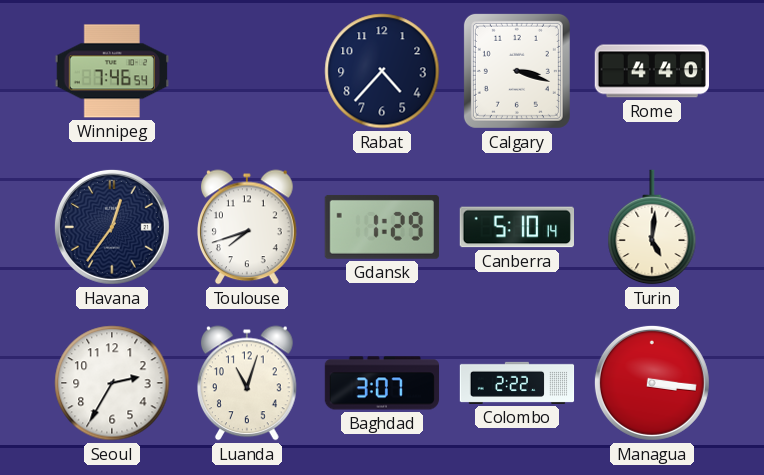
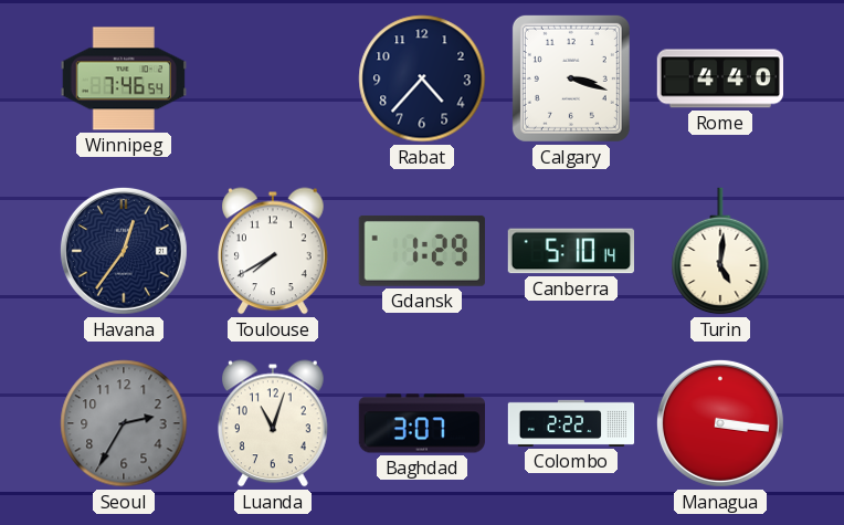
Toulouse: 7:42 -> 7:40 (274, 251)
Seoul dial: white -> grey (124, 423)
